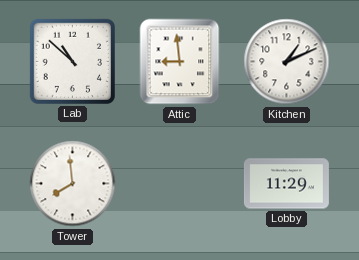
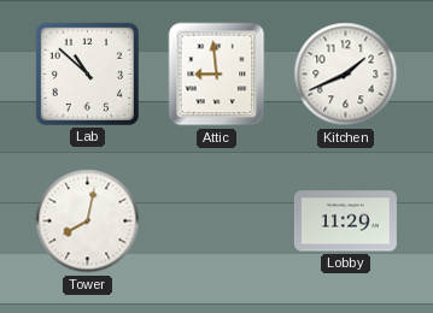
Kitchen: 1:11 -> 1:41 (346, 75)
Tower: 7:59 -> 8:02 (88, 222)
